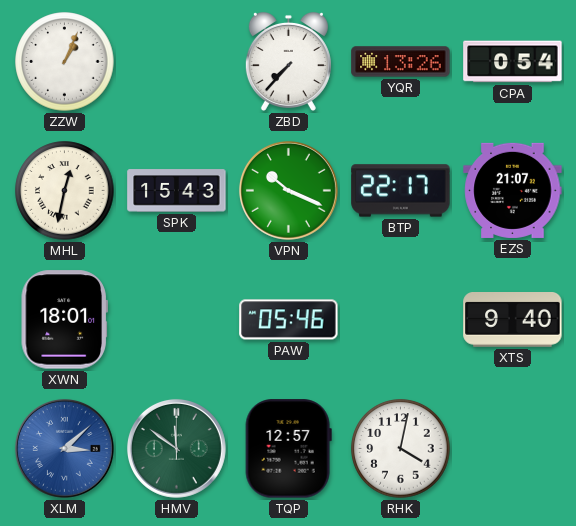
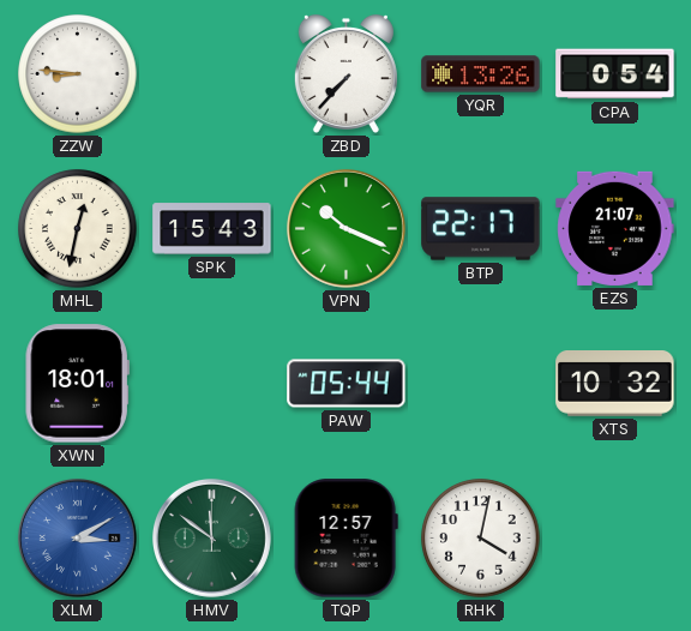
ZZW: 1:04 -> 8:46 (78, 74)
PAW: 05:46 -> 05:44 (347, 384)
XTS: 9:40 -> 10:32 (615, 384)
XLM: 3:08 -> 3:10 (77, 537)
